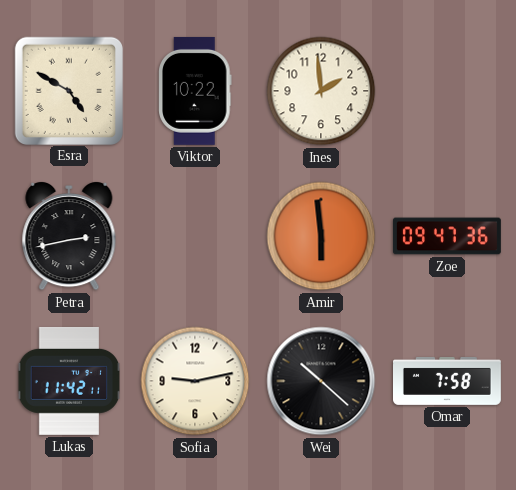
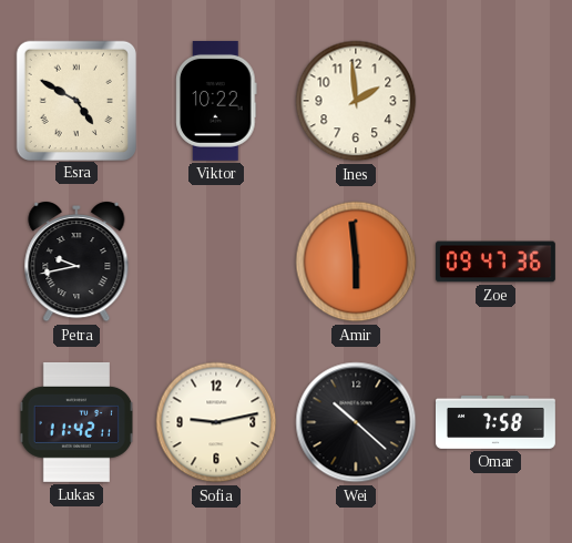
Petra: 2:43 -> 9:43 (76, 263)
